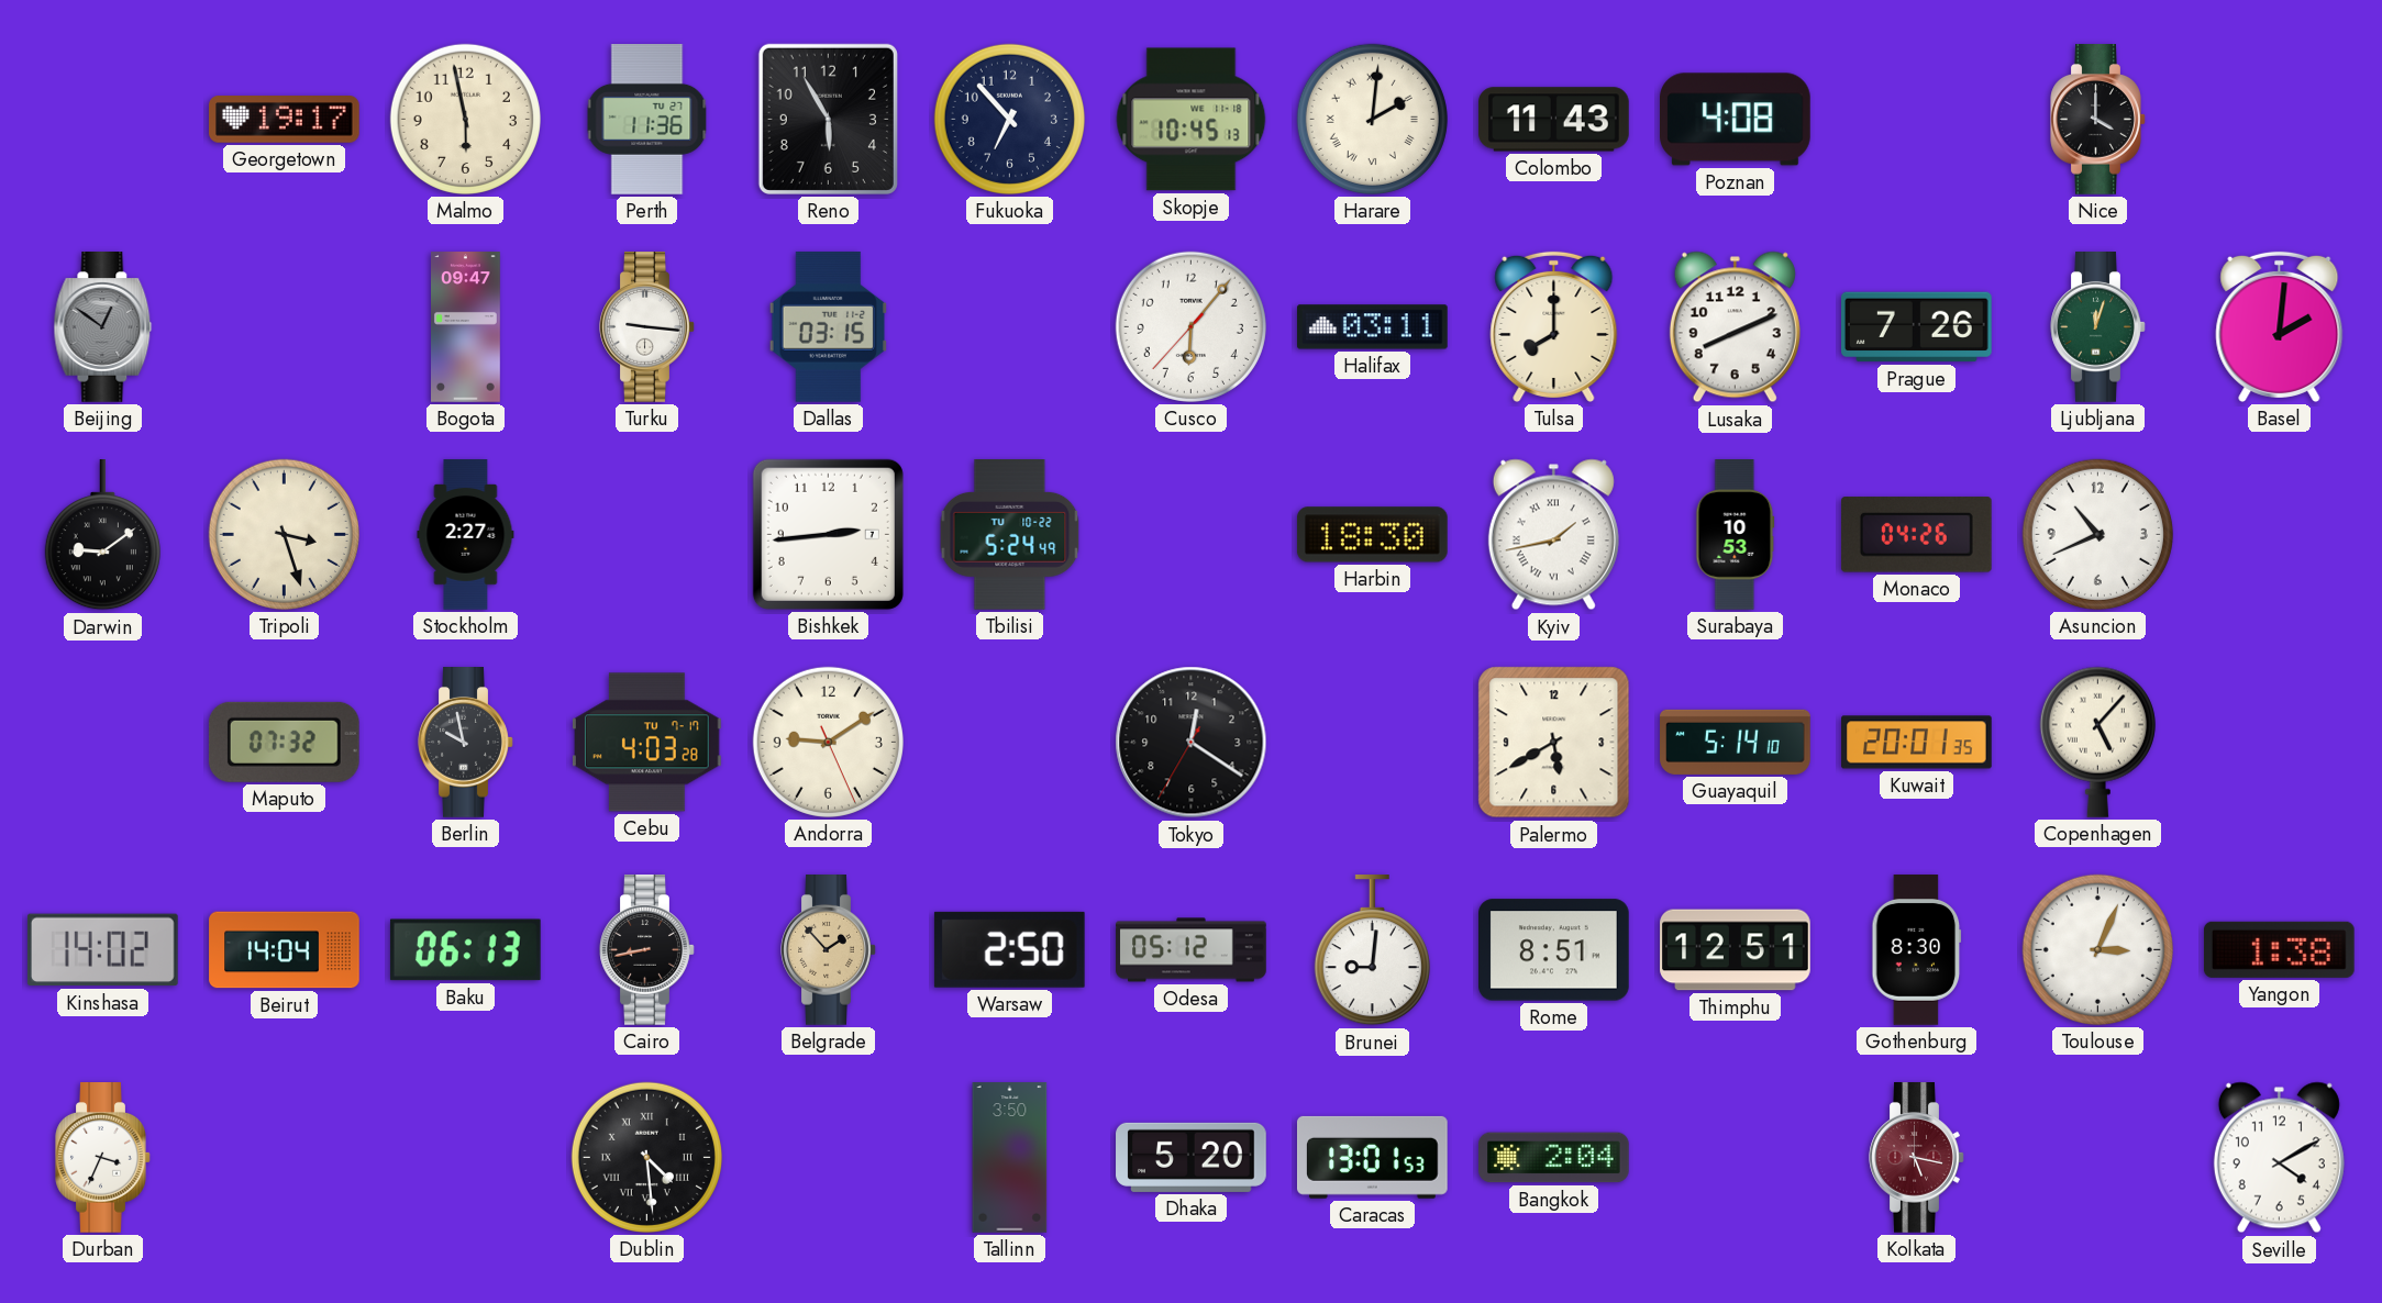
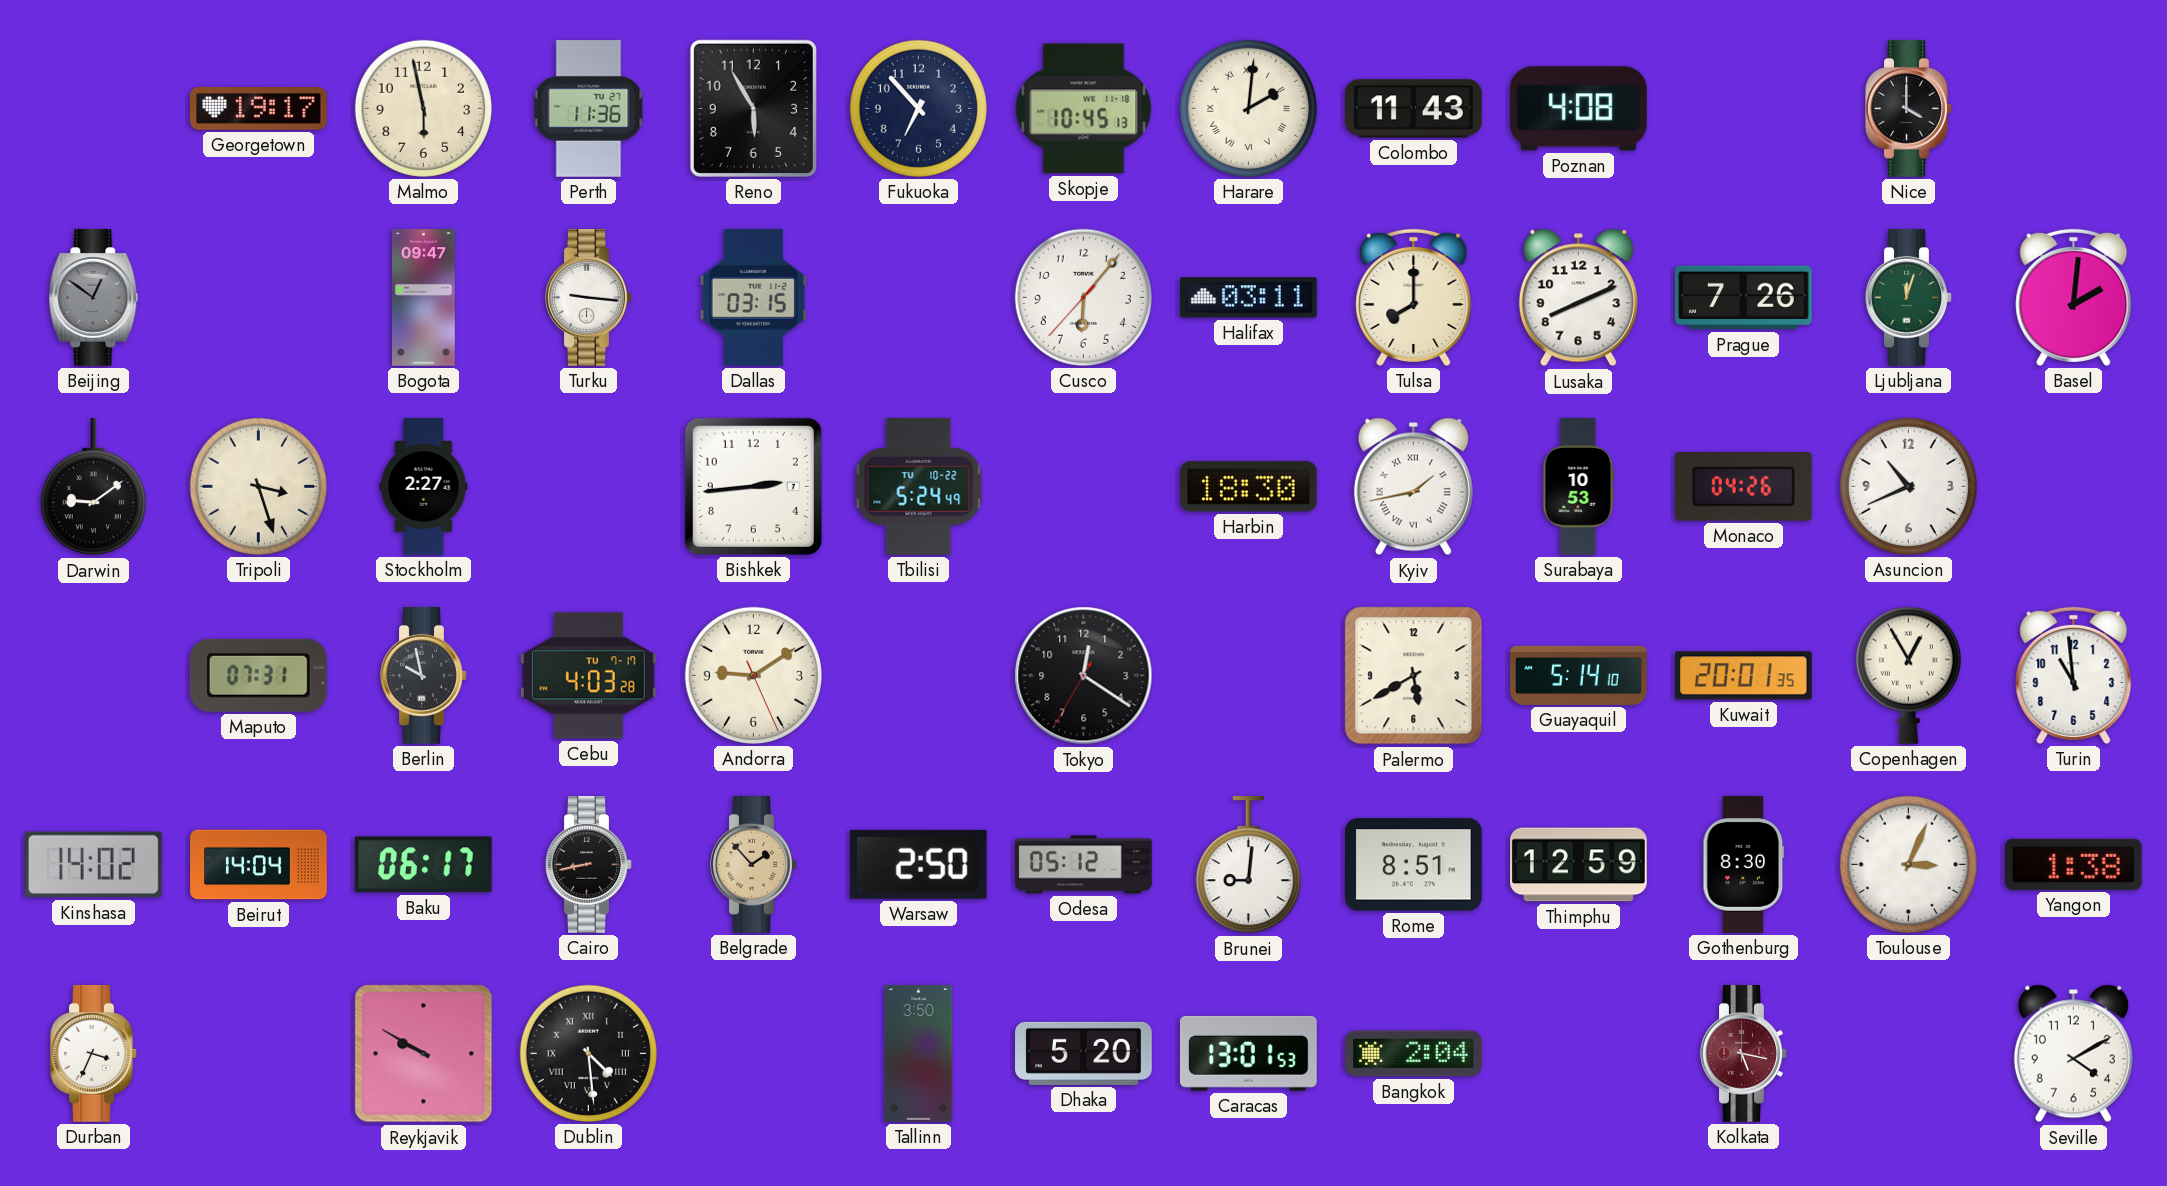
Maputo: 07:32 -> 07:31 (258, 675)
Copenhagen: 5:07 -> 12:55 (1908, 675)
Turin: none -> 10:59 (2074, 675)
Baku: 06:13 -> 06:17 (423, 865)
Thimphu: 12:51 -> 12:59 (1579, 865)
Reykjavik: none -> 9:50 (424, 1054)
